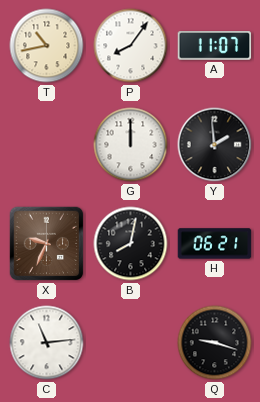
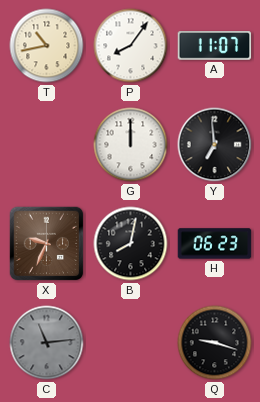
Y: 1:59 -> 6:59 (215, 145)
H: 06:21 -> 06:23 (215, 244)
C dial: white -> grey (47, 343)
